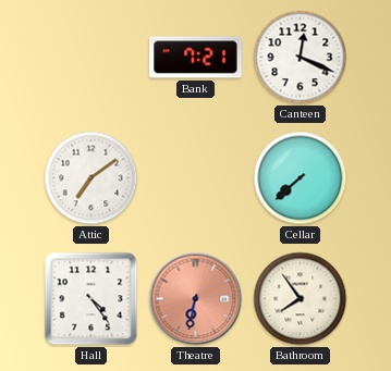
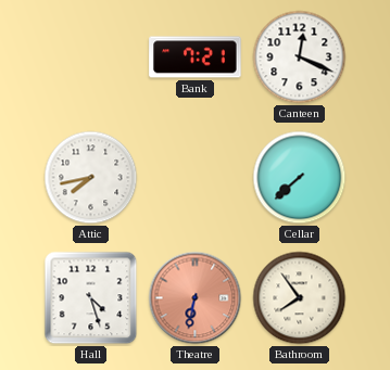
Attic: 7:09 -> 7:43 (91, 178)
Hall: 4:24 -> 4:27 (91, 298)
